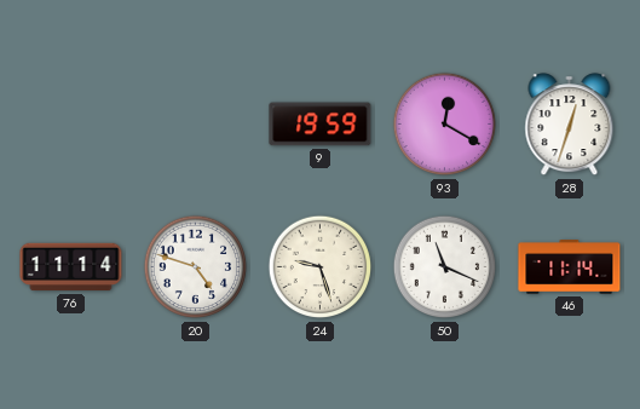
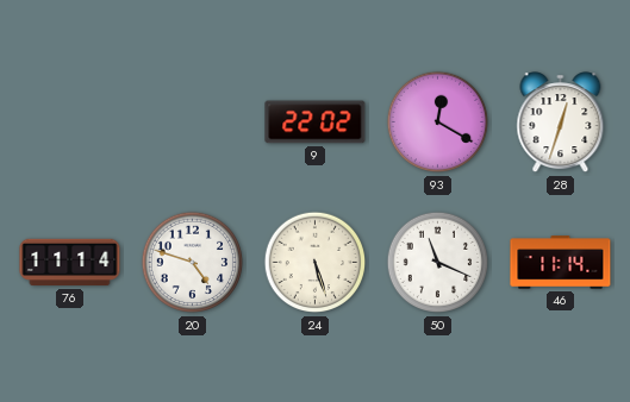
9: 19:59 -> 22:02 (316, 123)
24: 9:27 -> 5:27 (316, 263)
